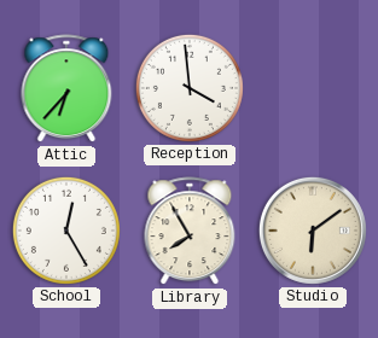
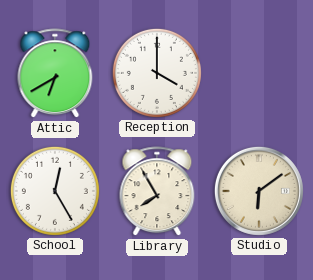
Attic: 6:37 -> 6:40 (55, 74)
Reception: 3:59 -> 4:00 (157, 73)
